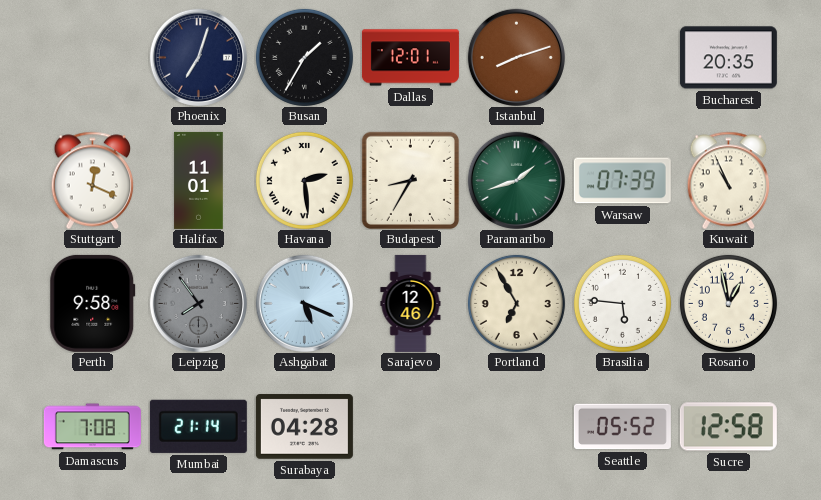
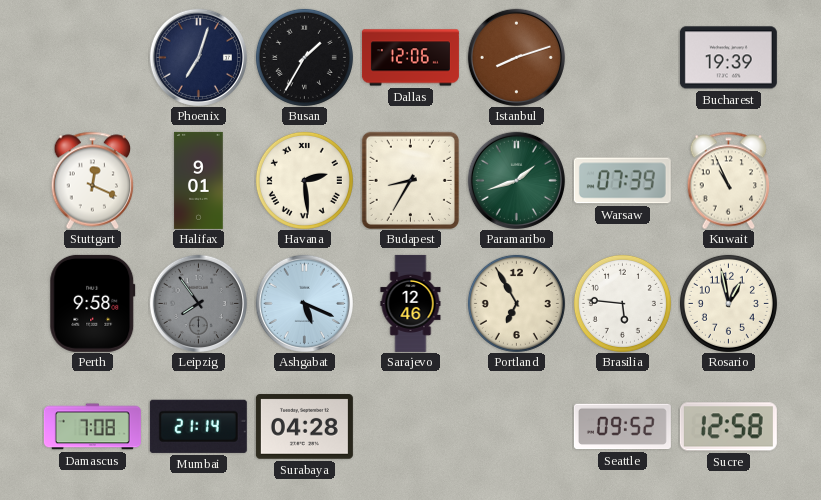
Dallas: 12:01 -> 12:06 (410, 58)
Bucharest: 20:35 -> 19:39 (728, 58)
Halifax: 11:01 -> 9:01 (199, 180)
Seattle: 05:52 -> 09:52 (622, 427)
